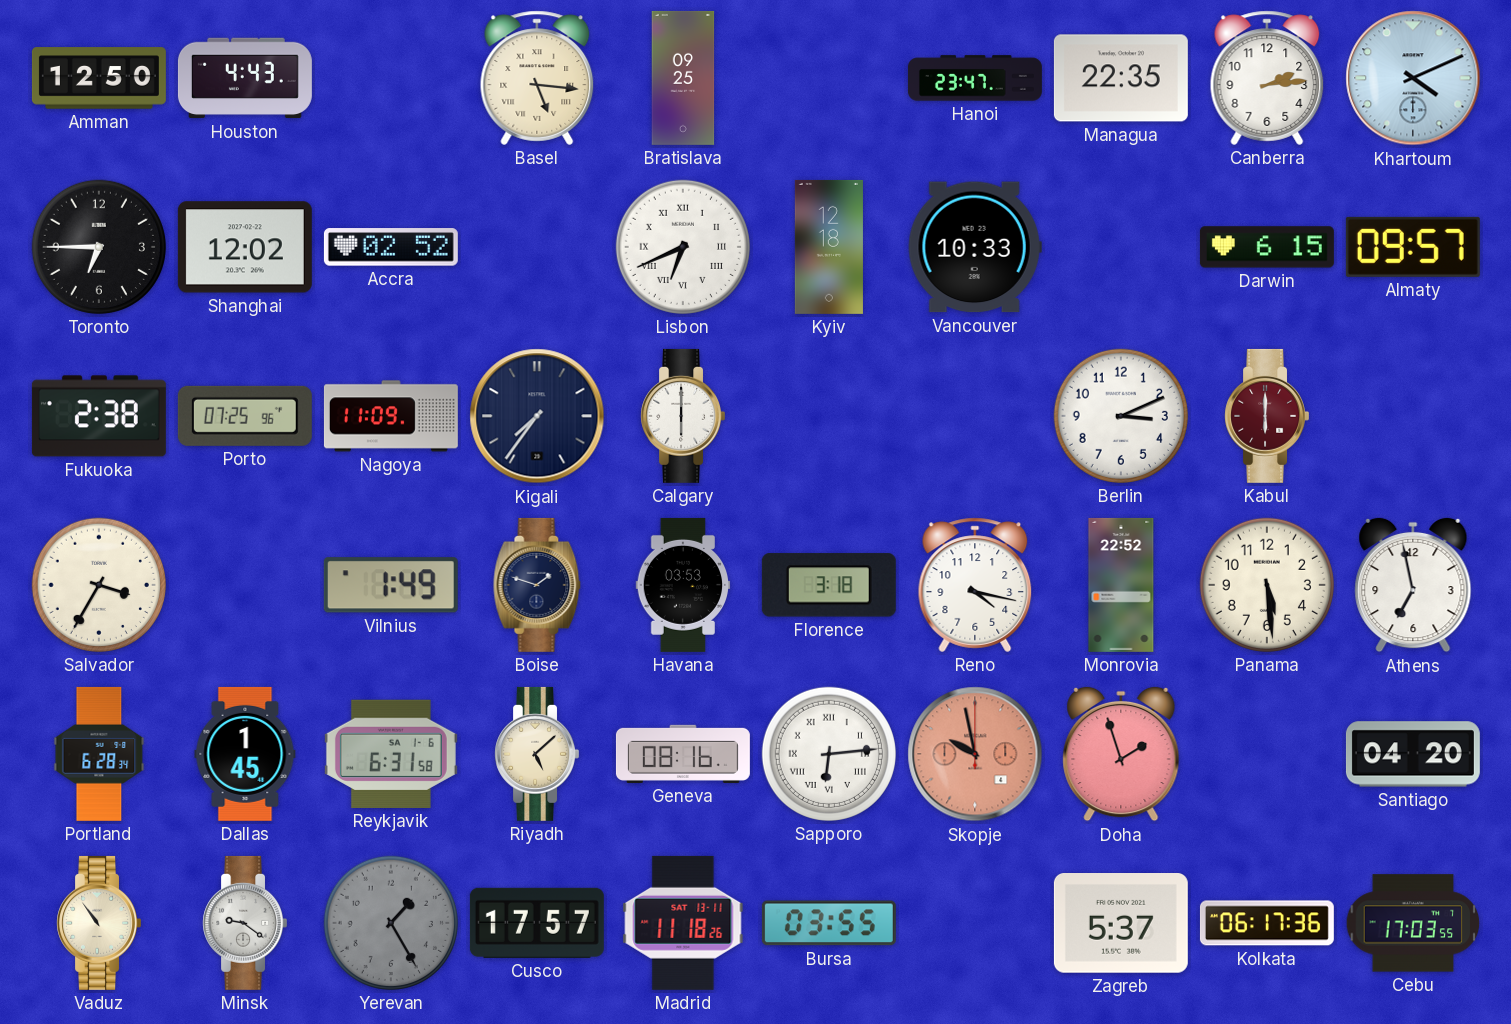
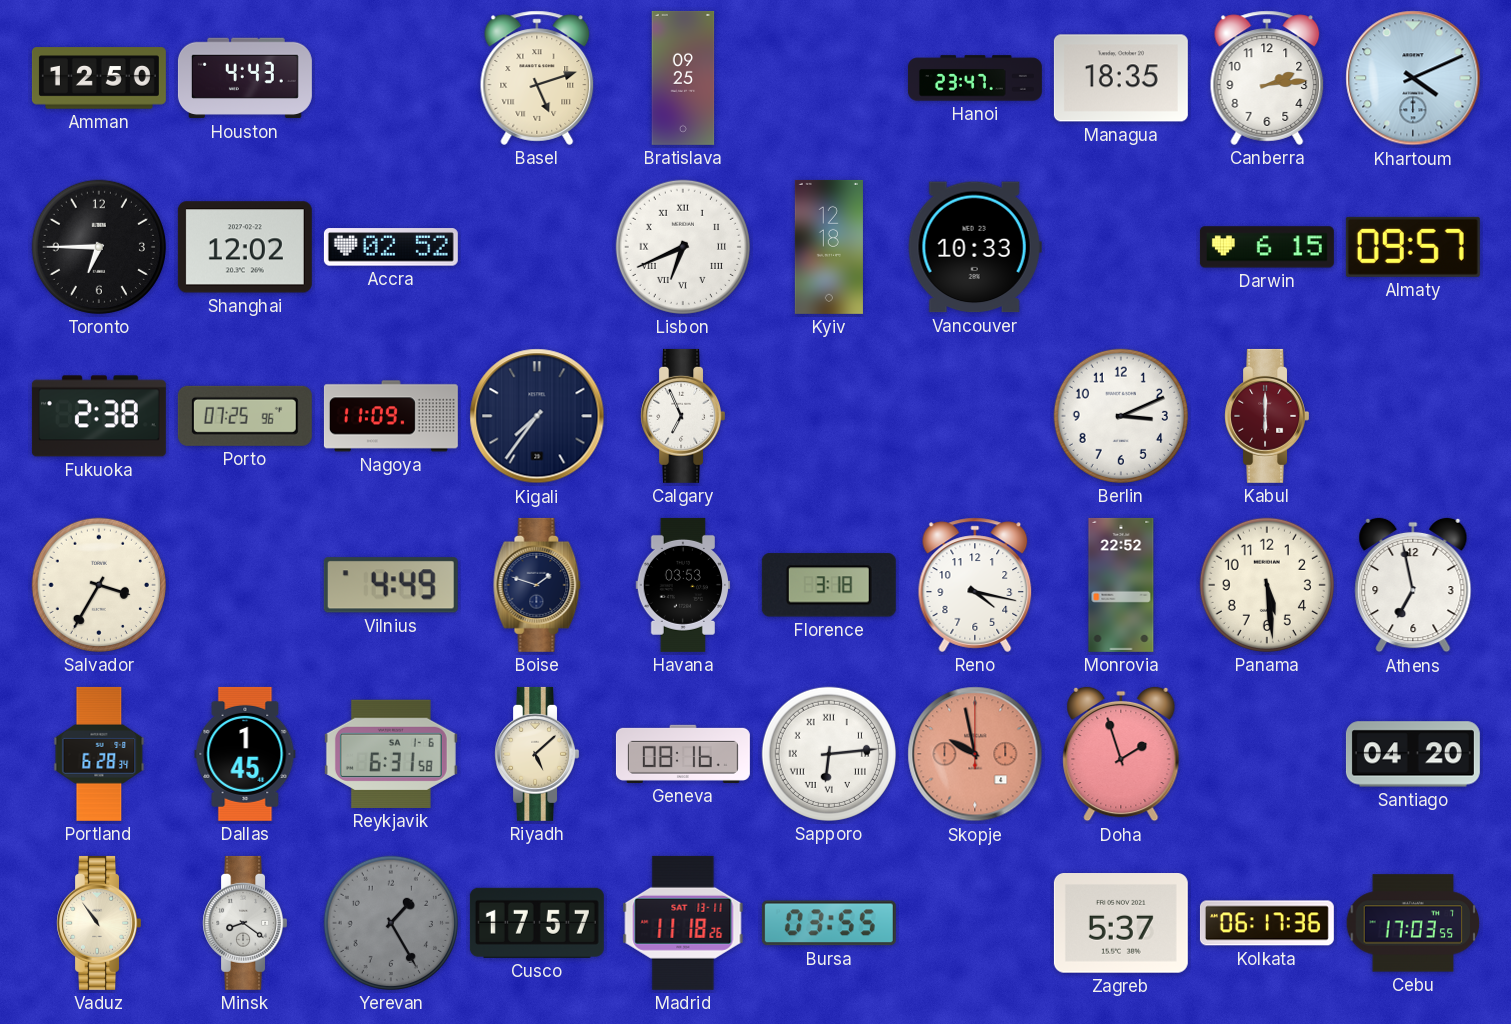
Basel: 5:16 -> 5:12 (537, 78)
Managua: 22:35 -> 18:35 (1121, 78)
Calgary: 6:00 -> 6:56 (682, 416)
Vilnius: 1:49 -> 4:49 (391, 585)
Minsk: 9:21 -> 8:21 (244, 923)
